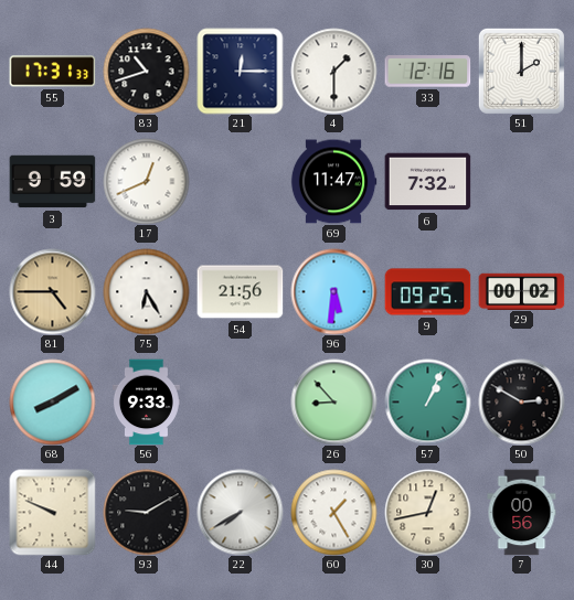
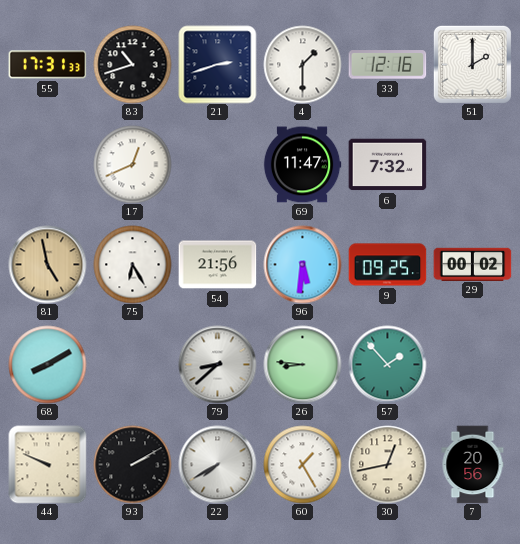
21: 12:15 -> 2:42 (217, 64)
3: 9:59 -> none (52, 182)
81: 4:45 -> 4:58 (47, 264)
56: 9:33 -> none (146, 401)
79: none -> 8:38 (217, 364)
26: 8:53 -> 8:46 (302, 364)
57: 1:04 -> 1:53 (387, 364)
50: 2:50 -> none (521, 401)
93: 9:10 -> 2:10 (132, 464)
7: 00:56 -> 20:56 (473, 464)
